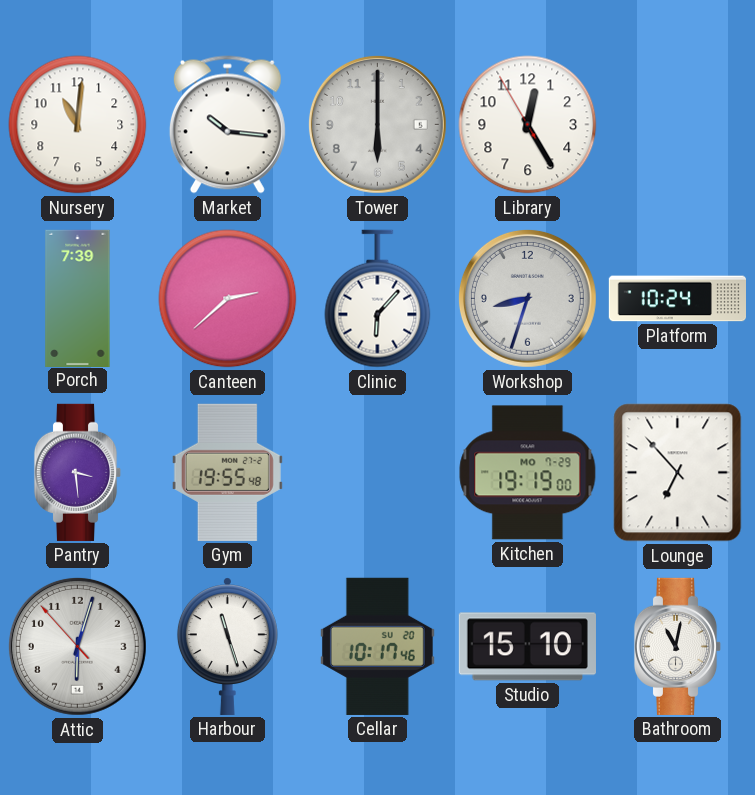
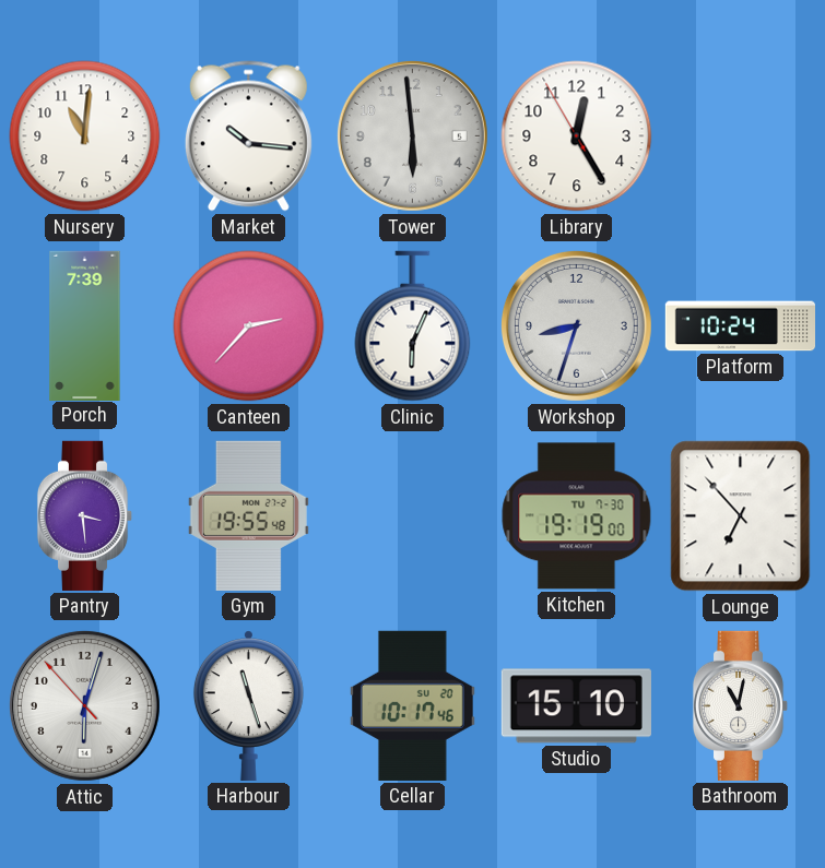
Tower: 6:00 -> 5:59 (412, 135)
Canteen: 2:38 -> 2:37 (249, 326)
Clinic: 6:07 -> 6:04 (413, 326)
Kitchen date: MO 7-29 -> TU 7-30 (577, 516)
